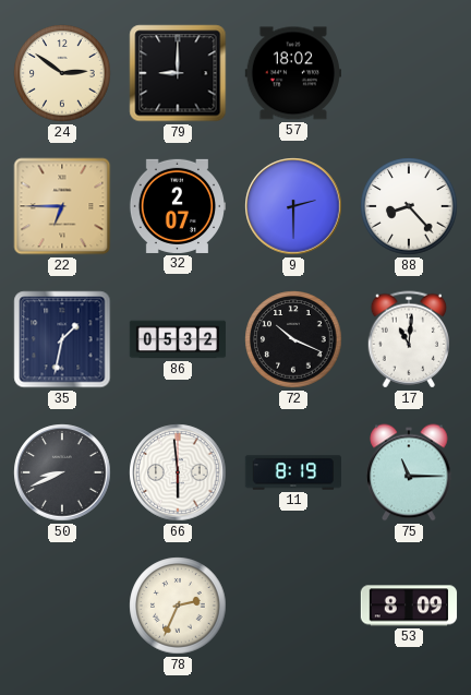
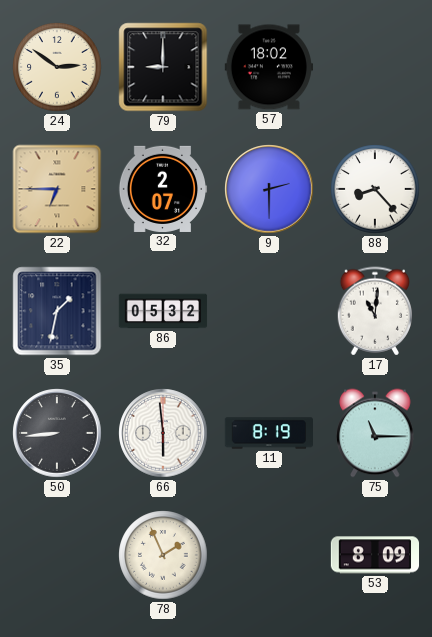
72: 10:19 -> none (293, 339)
50: 8:41 -> 8:44 (57, 433)
78: 2:34 -> 1:56 (163, 555)
